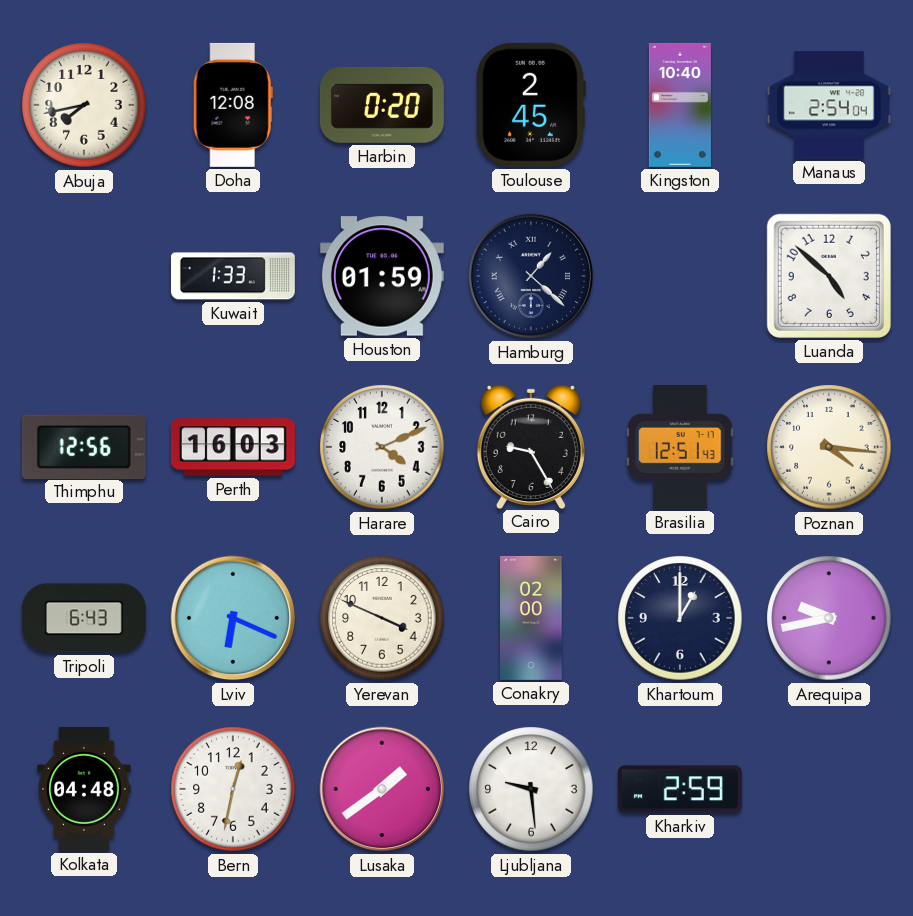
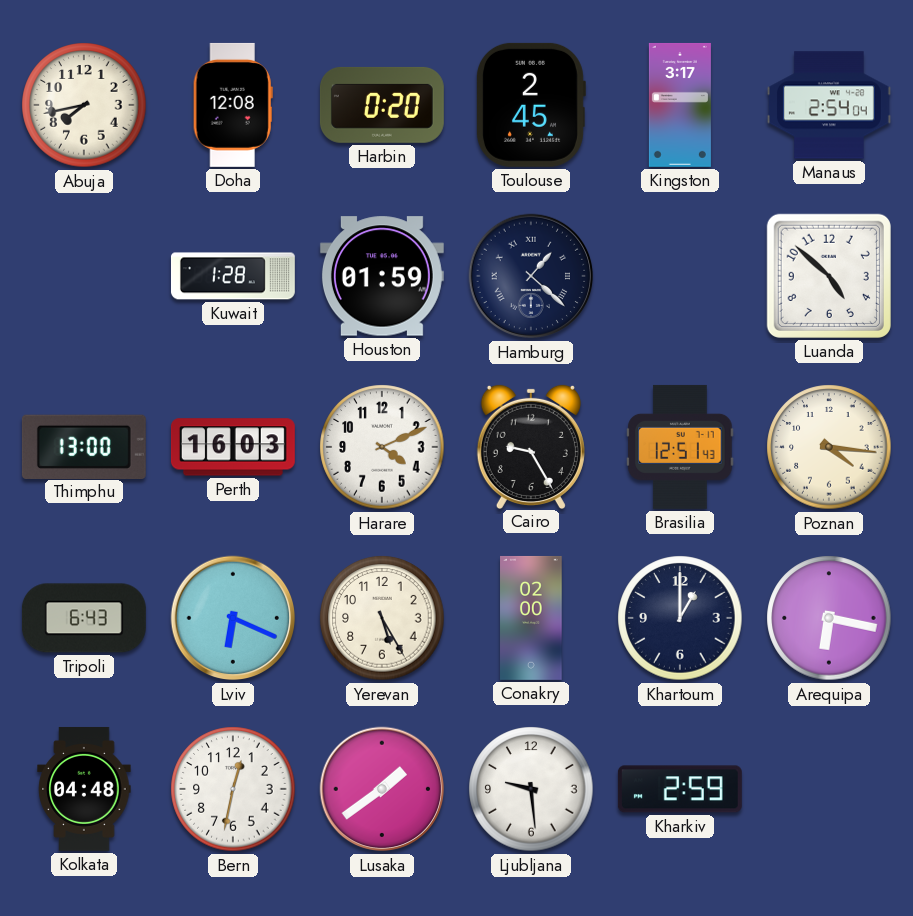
Kingston: 10:40 -> 3:17 (680, 105)
Kuwait: 1:33 -> 1:28 (233, 276)
Thimphu: 12:56 -> 13:00 (84, 446)
Yerevan: 3:49 -> 5:25 (382, 618)
Arequipa: 9:43 -> 6:17 (829, 618)
